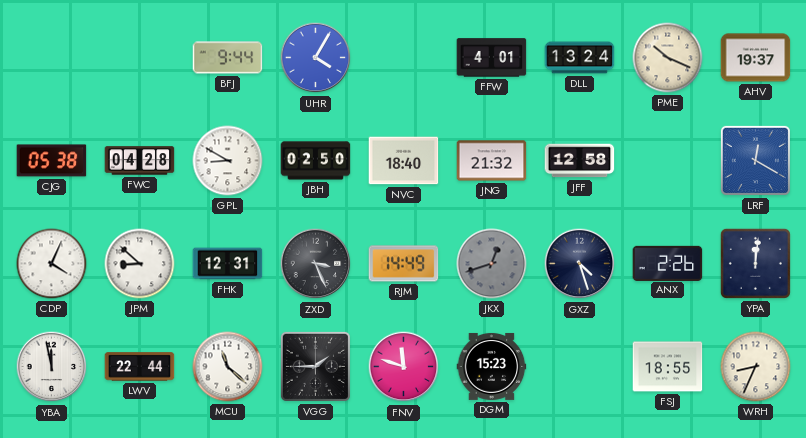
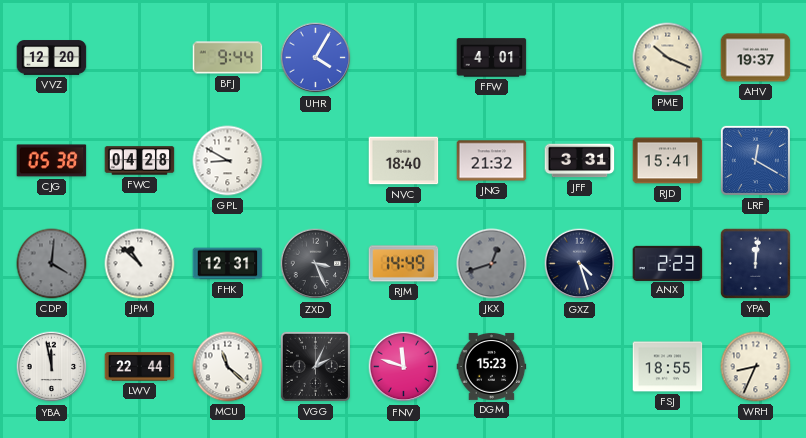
VVZ: none -> 12:20 (52, 58)
DLL: 13:24 -> none (580, 58)
JBH: 02:50 -> none (316, 161)
JFF: 12:58 -> 3:31 (580, 161)
RJD: none -> 15:41 (668, 161)
CDP: 4:04 -> 4:01 (52, 264)
CDP dial: white -> grey (52, 264)
JPM: 8:52 -> 10:52 (140, 264)
ANX: 2:26 -> 2:23 (668, 263)
VGG: 1:45 -> 2:04 (315, 366)
